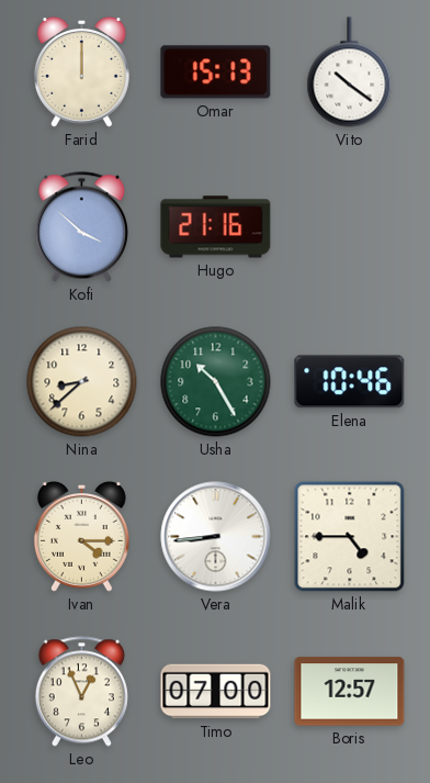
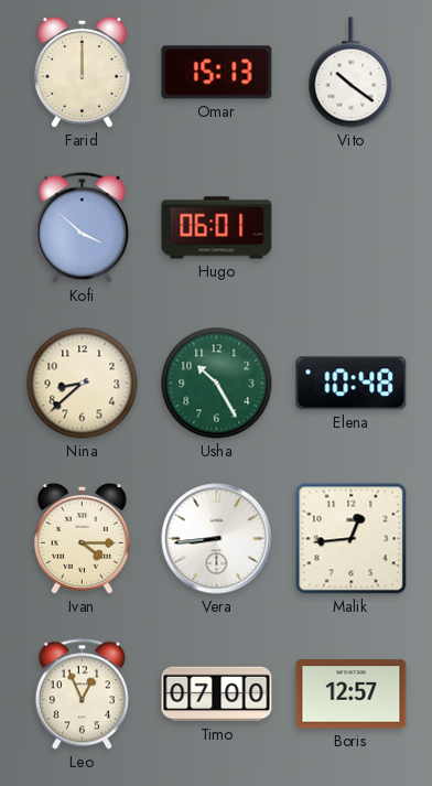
Hugo: 21:16 -> 06:01 (217, 228)
Elena: 10:46 -> 10:48 (352, 384)
Malik: 4:45 -> 12:44 (352, 539)
